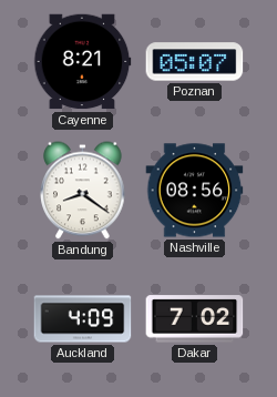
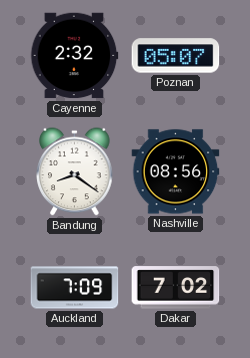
Cayenne: 8:21 -> 2:32 (74, 56)
Auckland: 4:09 -> 7:09 (75, 288)
